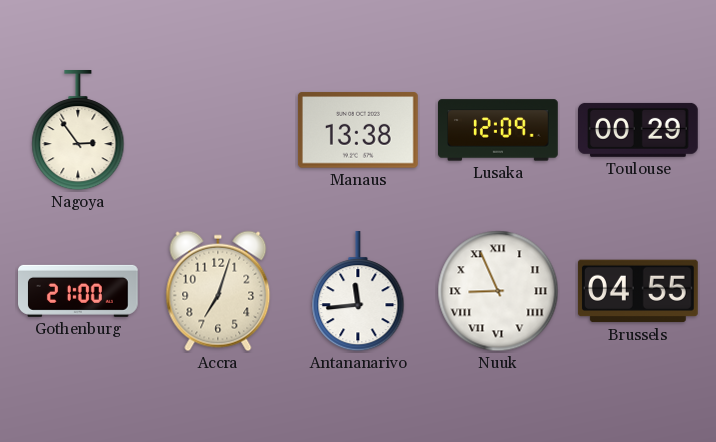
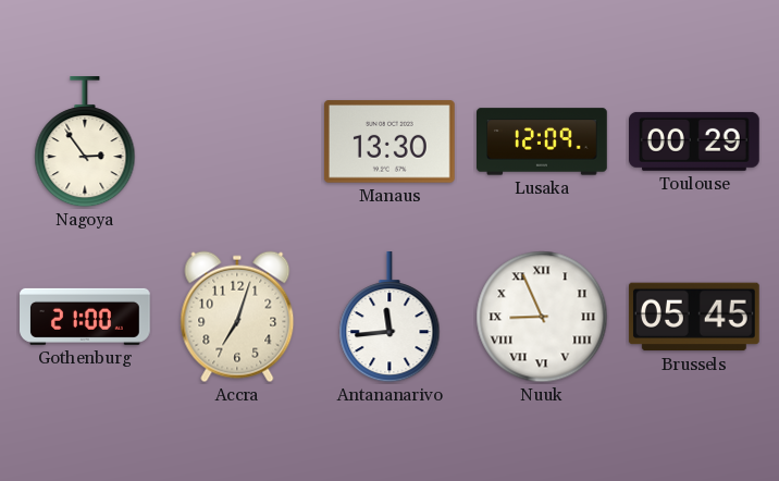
Manaus: 13:38 -> 13:30 (389, 141)
Brussels: 04:55 -> 05:45 (694, 317)
